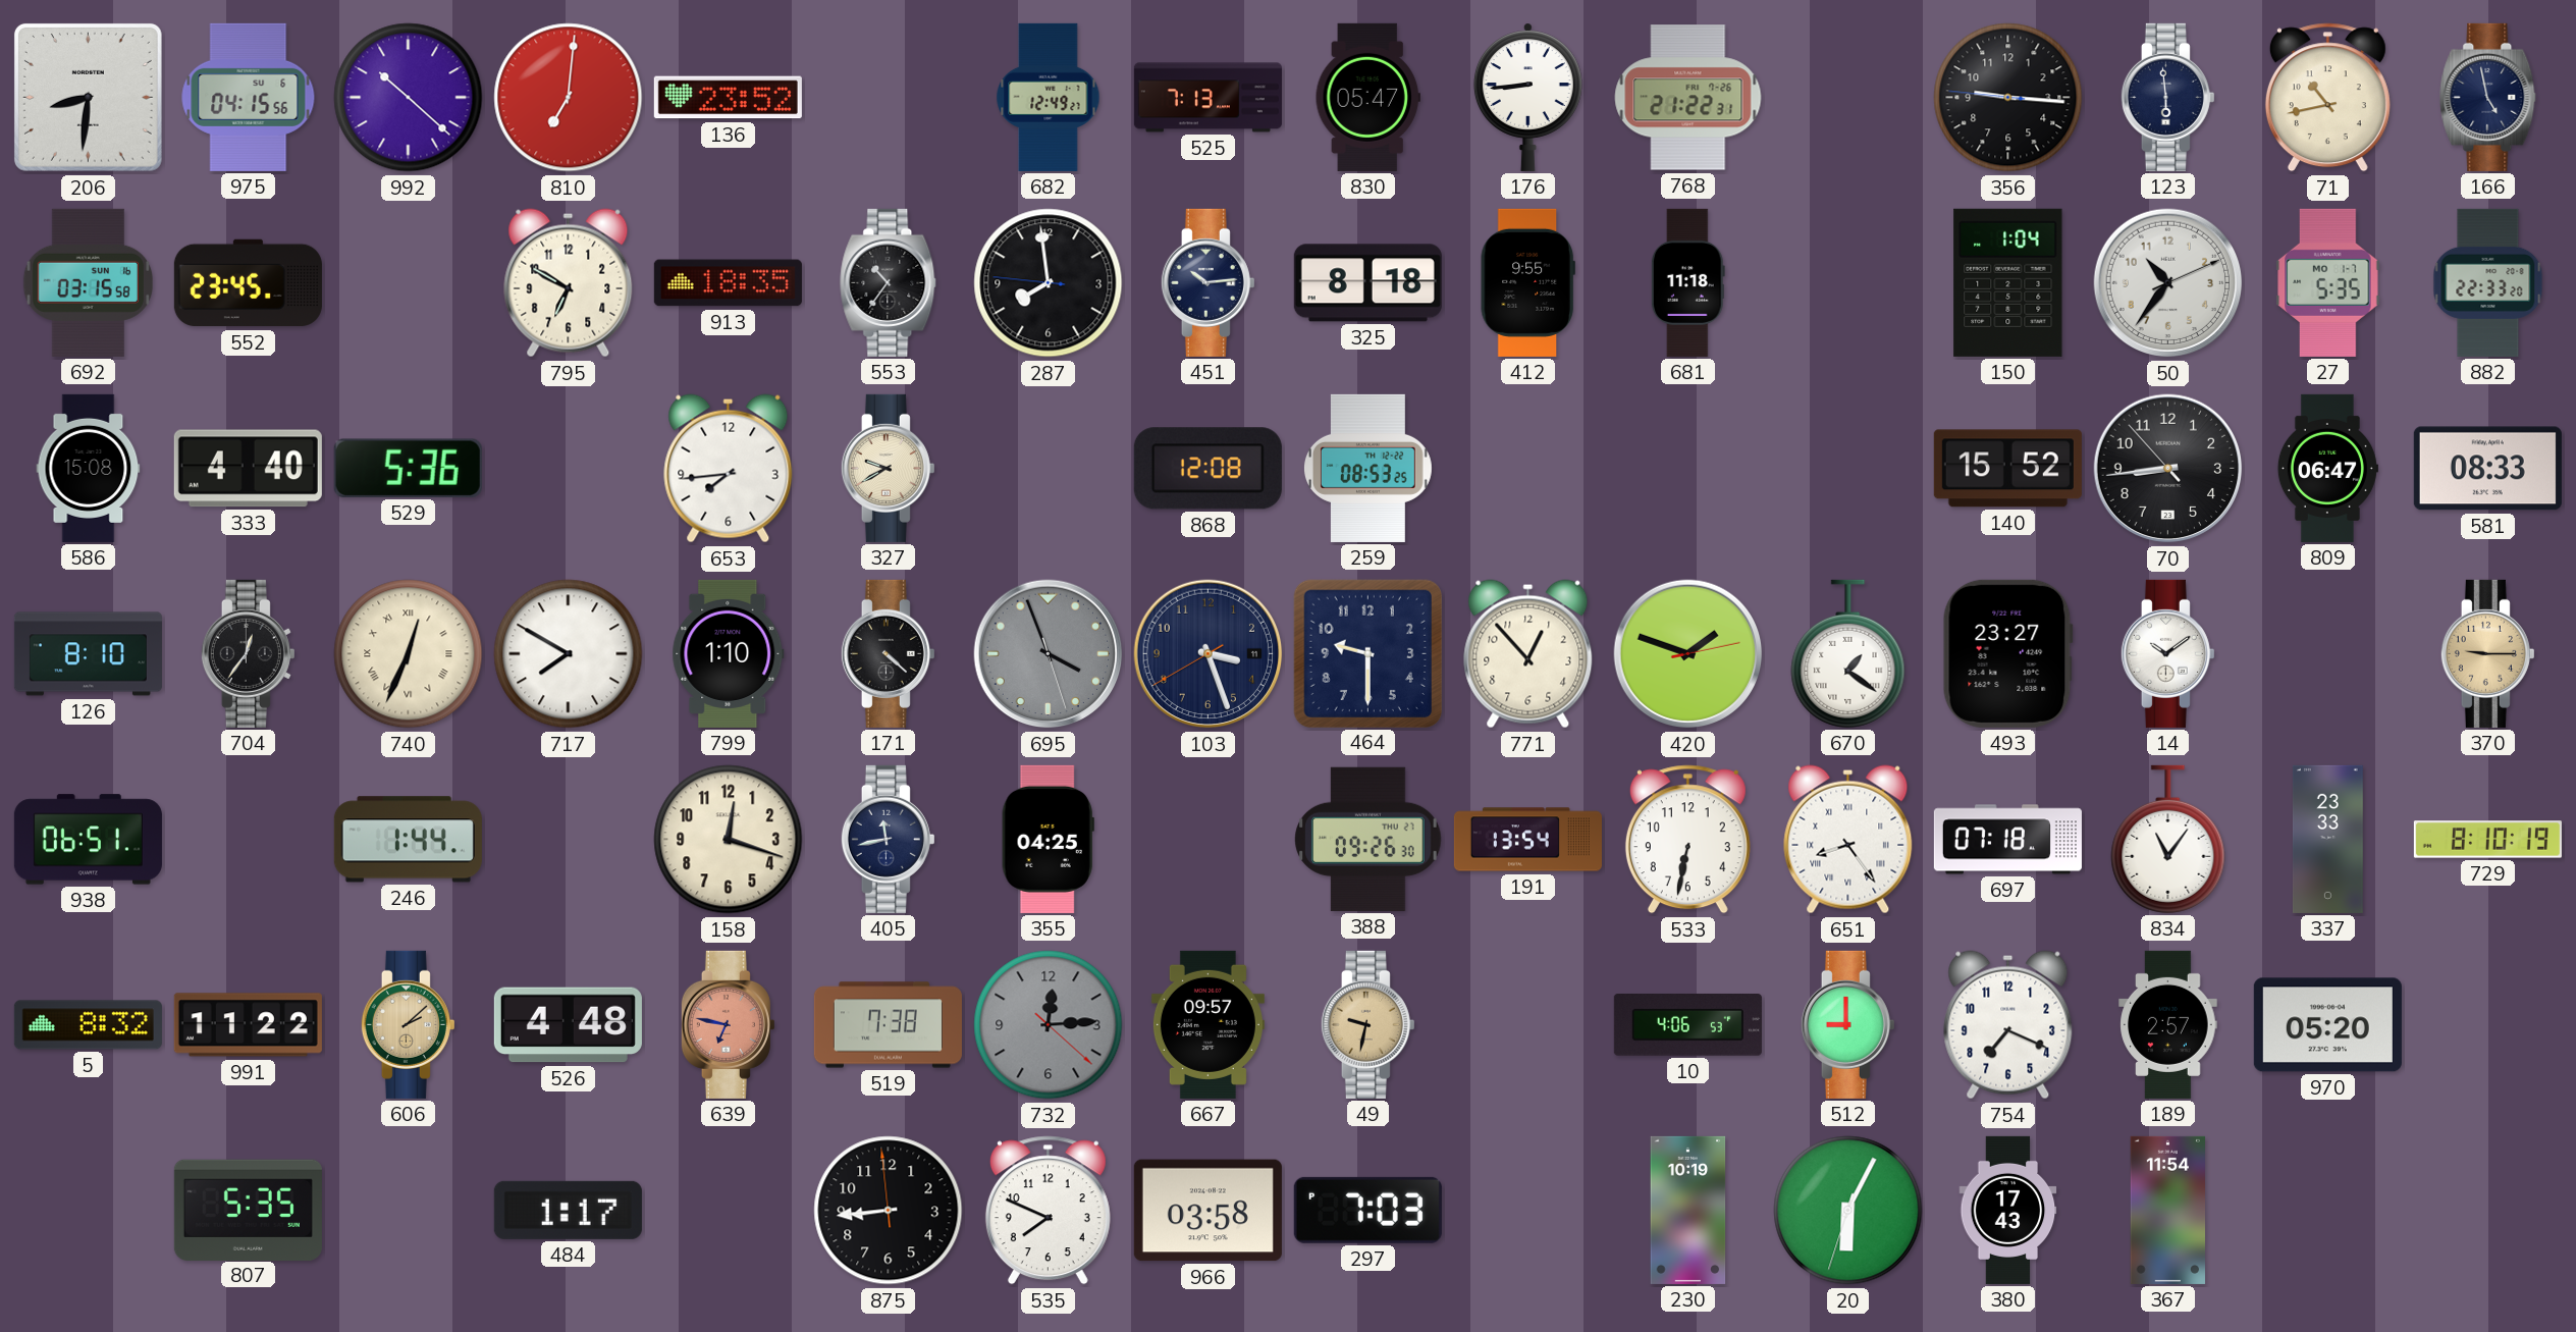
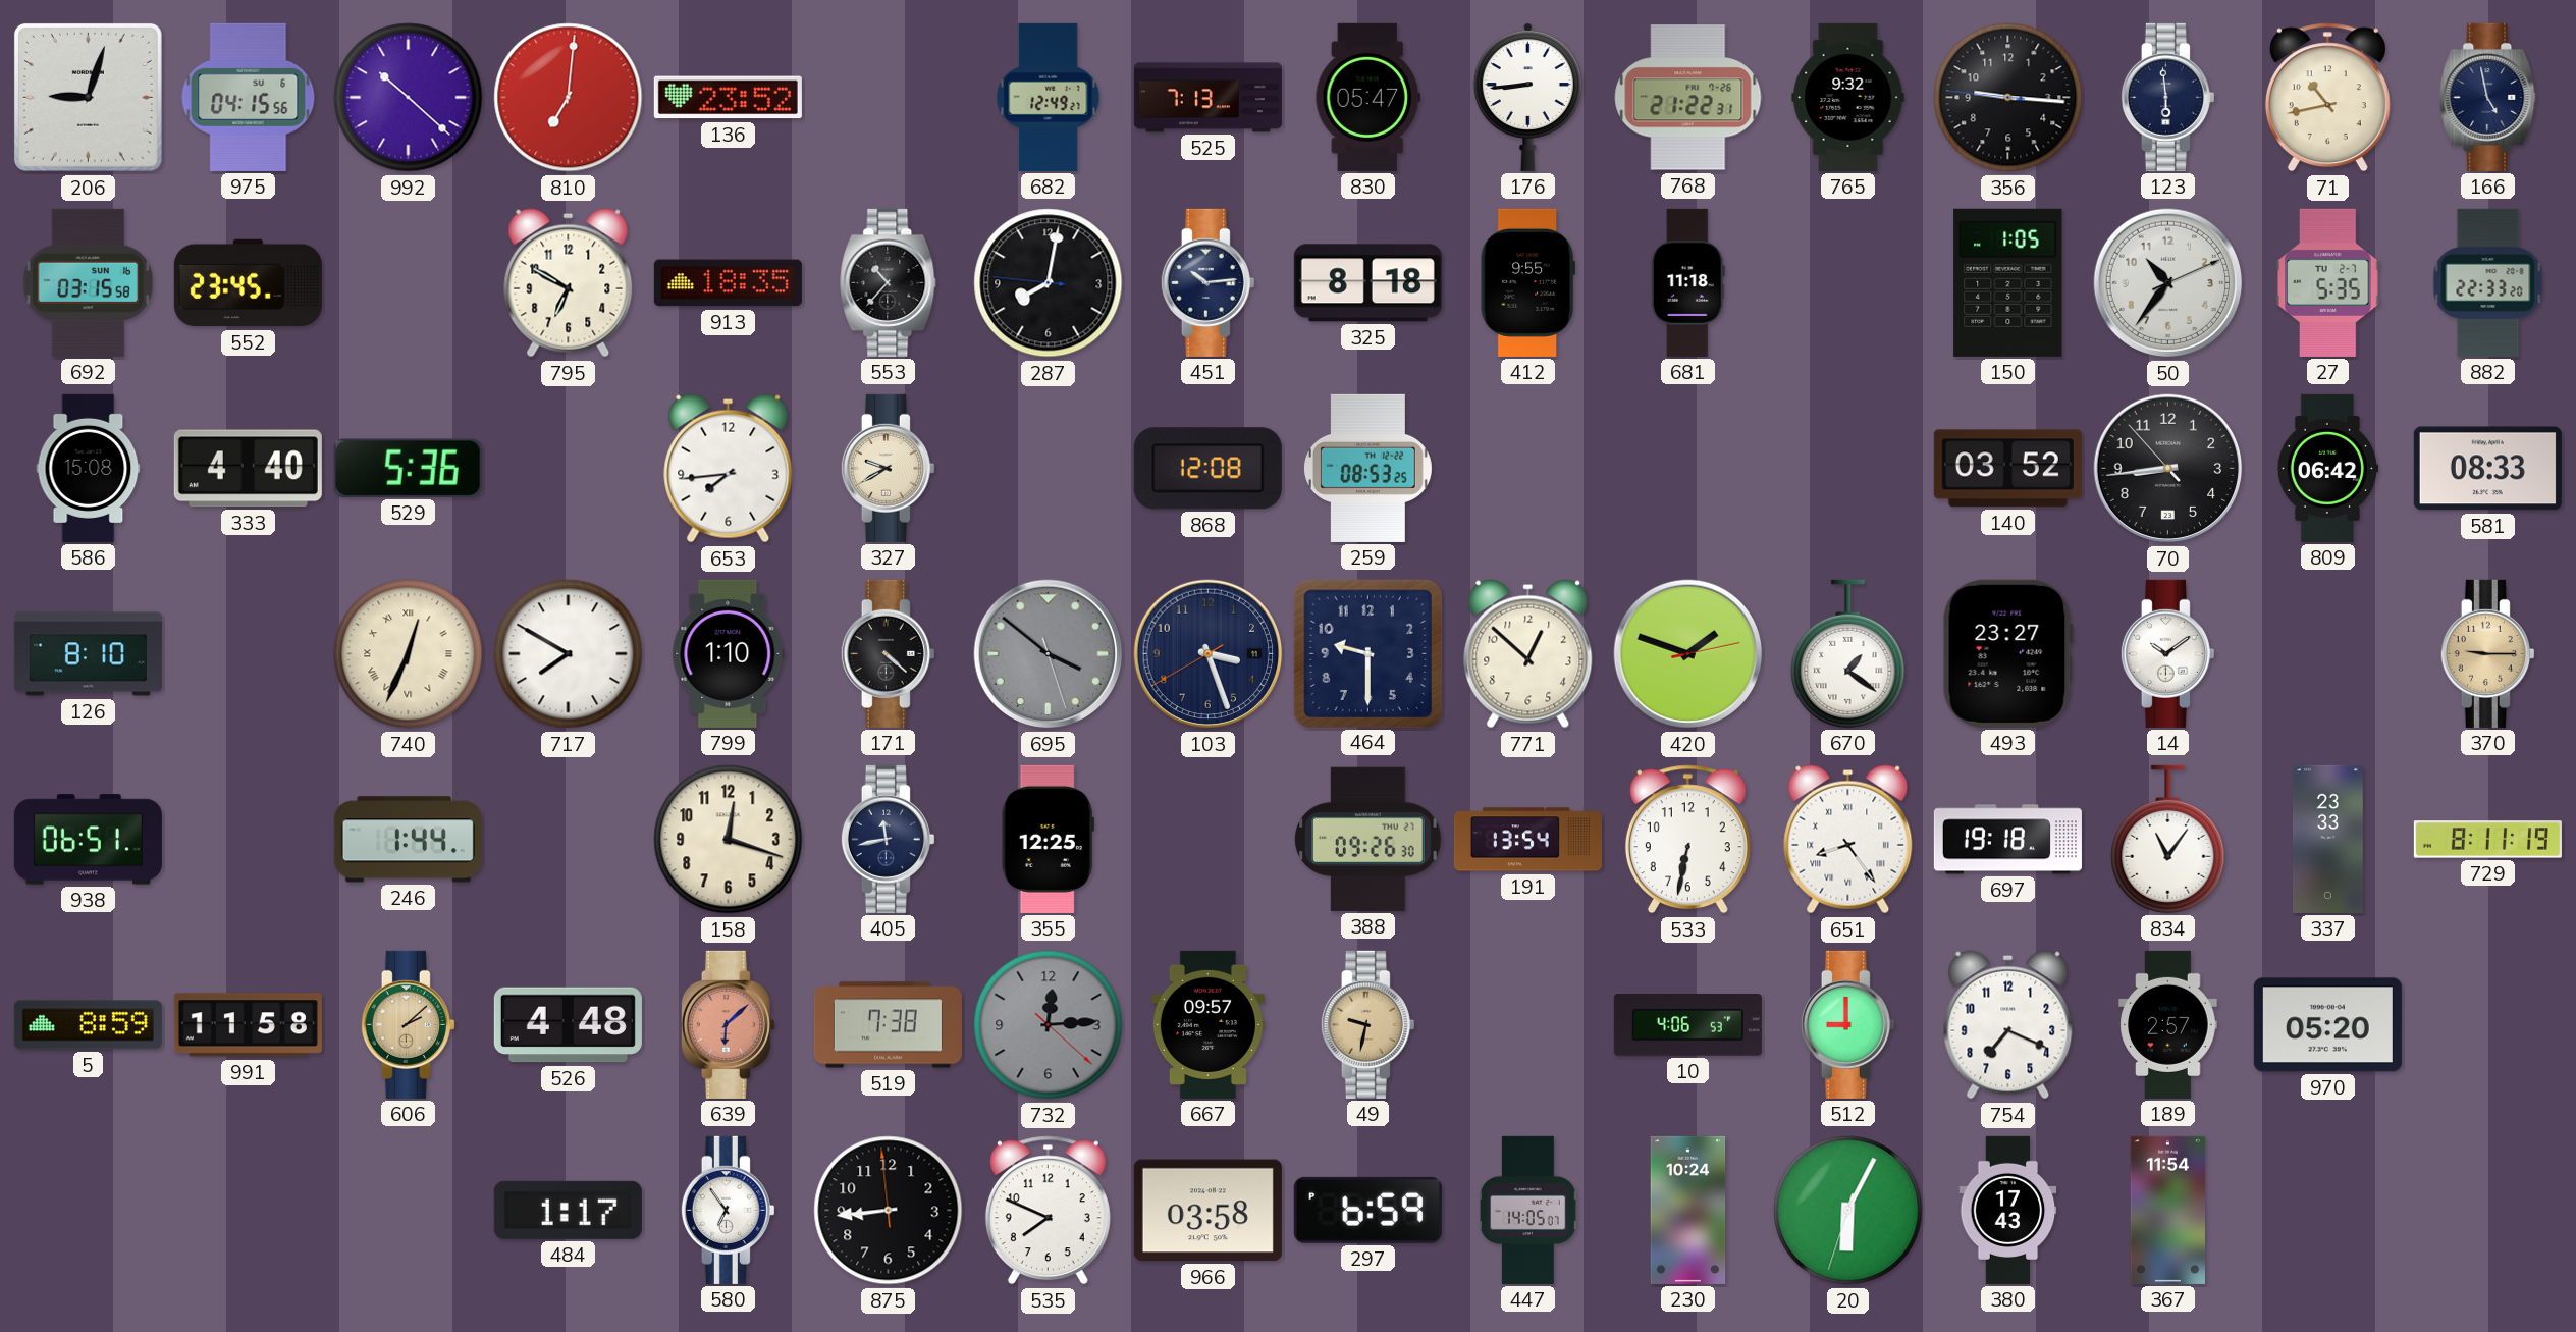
206: 8:31 -> 9:03 (88, 97)
765: none -> 9:32 (1848, 97)
553: 10:36 -> 10:37 (889, 282)
287: 7:58 -> 8:01 (1049, 283)
150: 1:04 -> 1:05 (2008, 282)
27 date: MO 1-7 -> TU 2-7 (2328, 282)
140: 15:52 -> 03:52 (2007, 469)
809: 06:47 -> 06:42 (2327, 468)
704: 12:36 -> none (248, 653)
695: 3:56 -> 3:51 (1049, 654)
771: 12:53 -> 12:52 (1528, 654)
355: 04:25 -> 12:25 (1048, 839)
697: 07:18 -> 19:18 (2007, 840)
729: 8:10 -> 8:11 (2487, 840)
5: 8:32 -> 8:59 (88, 1025)
991: 11:22 -> 11:58 (248, 1025)
639: 6:47 -> 6:08 (728, 1024)
807: 5:35 -> none (248, 1210)
580: none -> 6:54 (728, 1210)
297: 7:03 -> 6:59 (1367, 1210)
447: none -> 14:05 (1527, 1210)
230: 10:19 -> 10:24 (1688, 1210)
